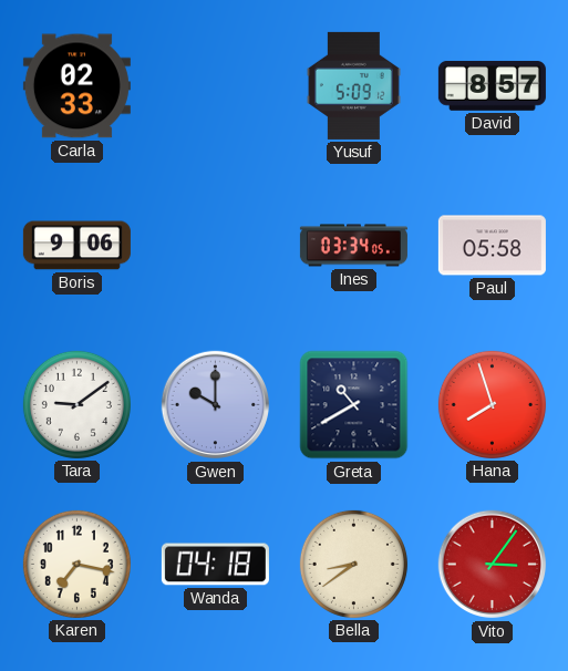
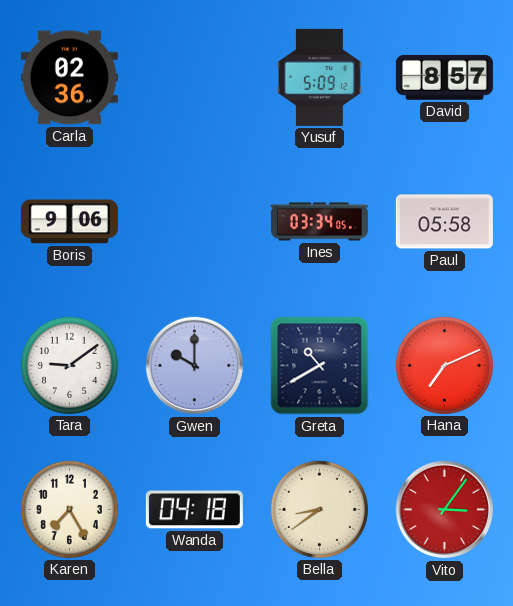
Carla: 02:33 -> 02:36 (69, 78)
Hana: 7:57 -> 7:11 (444, 365)
Karen: 7:17 -> 7:25 (69, 509)
